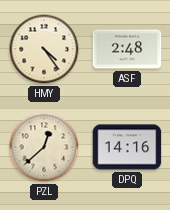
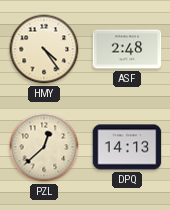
DPQ: 14:16 -> 14:13 (127, 147)
